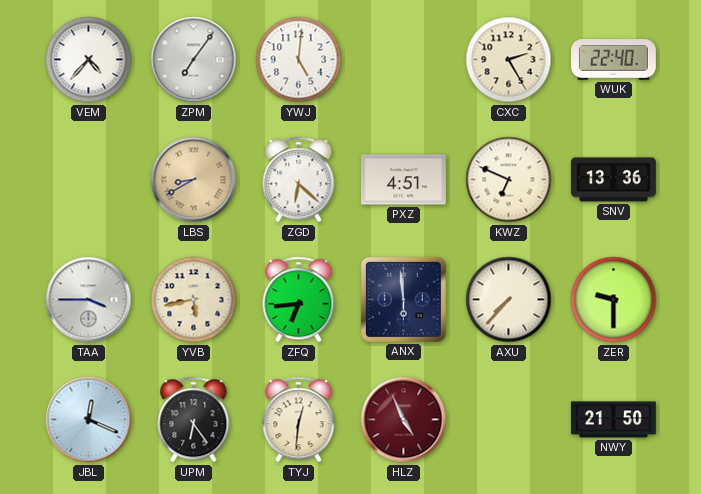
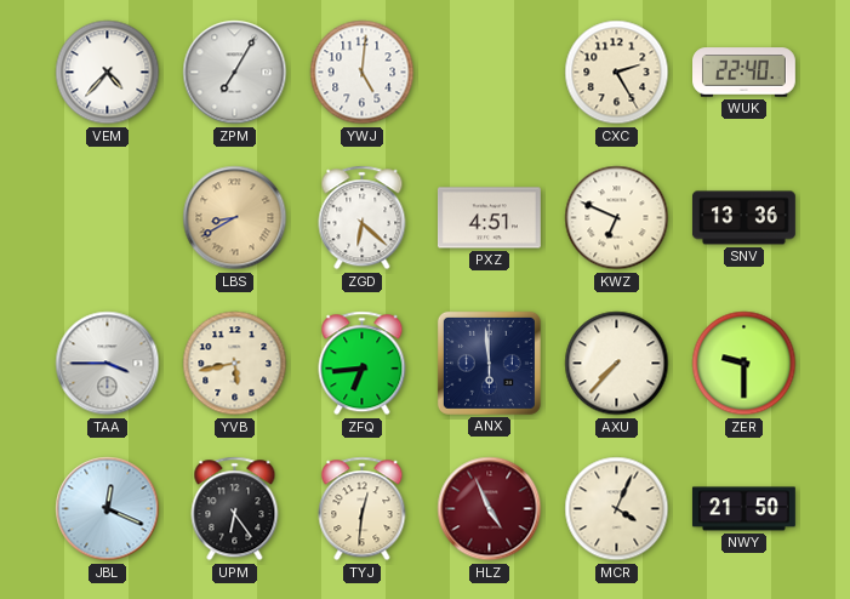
ZPM: 7:06 -> 7:05 (235, 73)
MCR: none -> 4:04 (617, 509)
